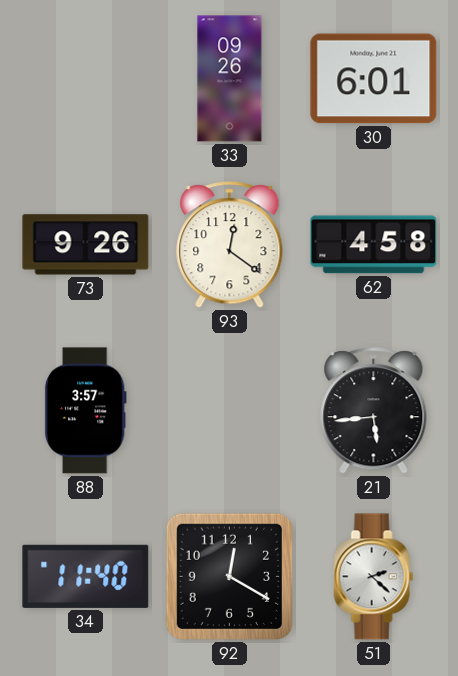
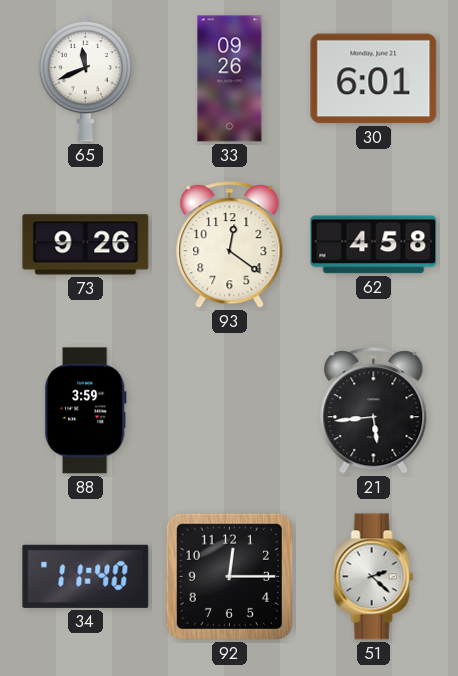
65: none -> 11:41 (86, 78)
88: 3:57 -> 3:59 (85, 411)
92: 12:20 -> 12:15 (229, 576)
